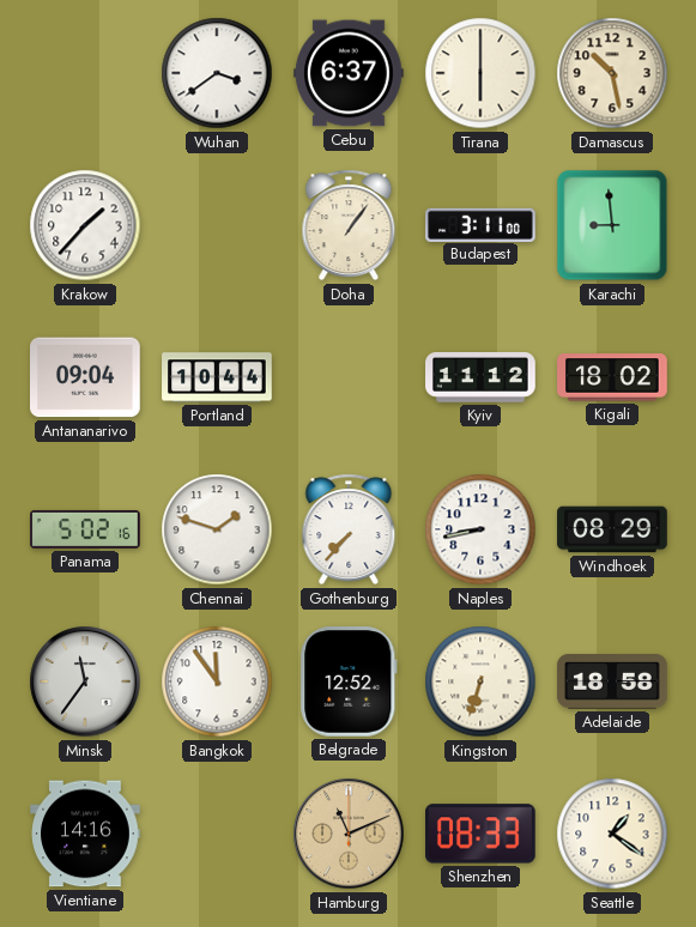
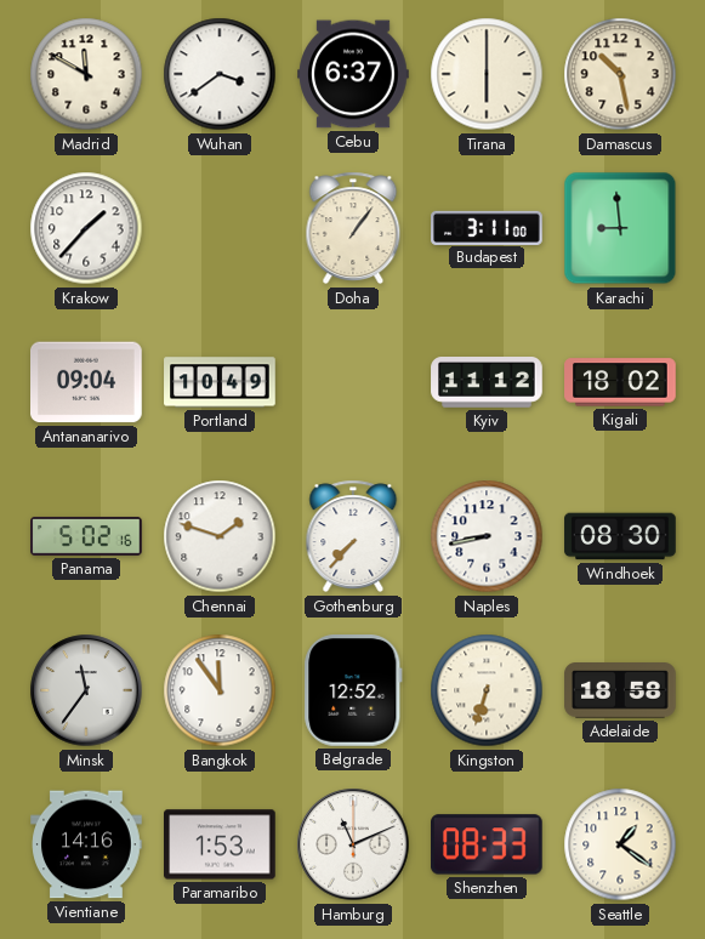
Madrid: none -> 11:50 (86, 74)
Portland: 10:44 -> 10:49 (220, 382)
Windhoek: 08:29 -> 08:30 (620, 536)
Paramaribo: none -> 1:53 (220, 844)
Hamburg dial: champagne -> white (353, 844)
